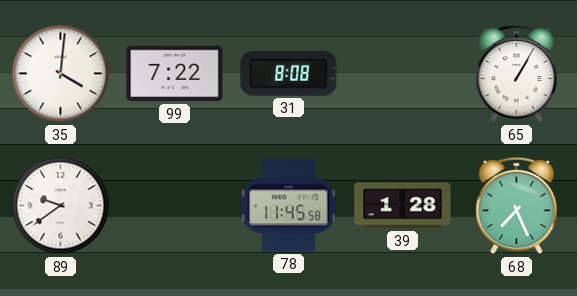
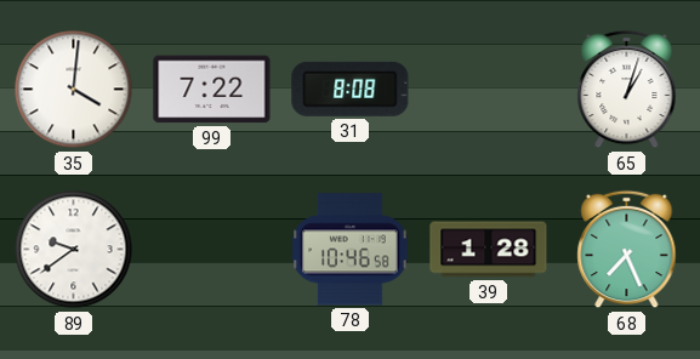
65: 1:05 -> 1:03 (627, 90)
78: 11:45 -> 10:46 (351, 250)
